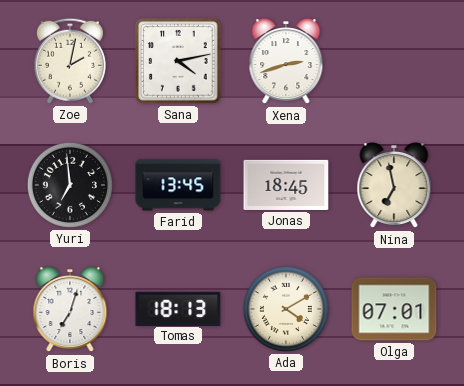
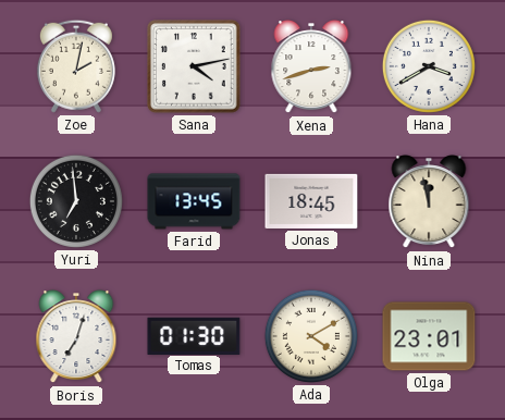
Hana: none -> 3:40 (429, 66)
Nina: 6:58 -> 11:58 (429, 202)
Tomas: 18:13 -> 01:30 (194, 335)
Olga: 07:01 -> 23:01 (429, 336)
